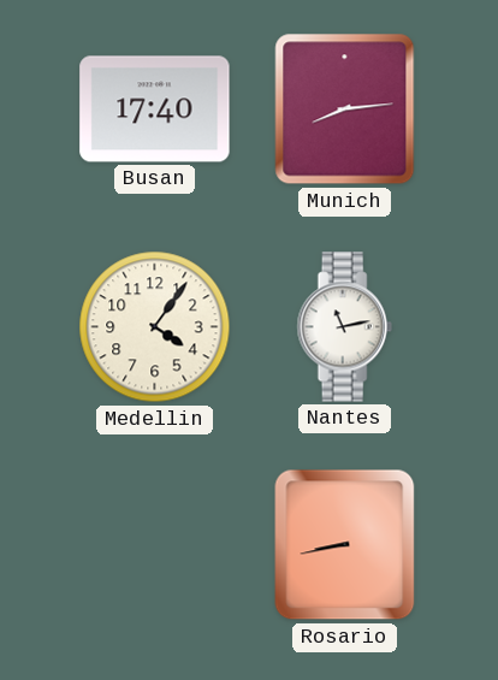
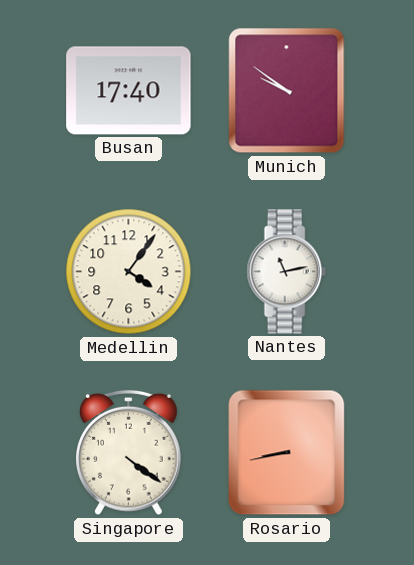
Munich: 8:14 -> 9:51 (287, 91)
Singapore: none -> 4:21 (129, 453)
